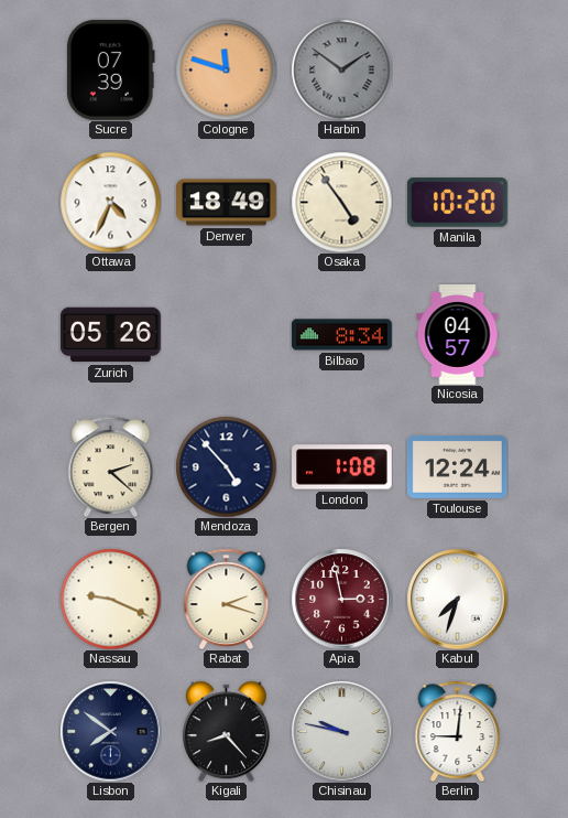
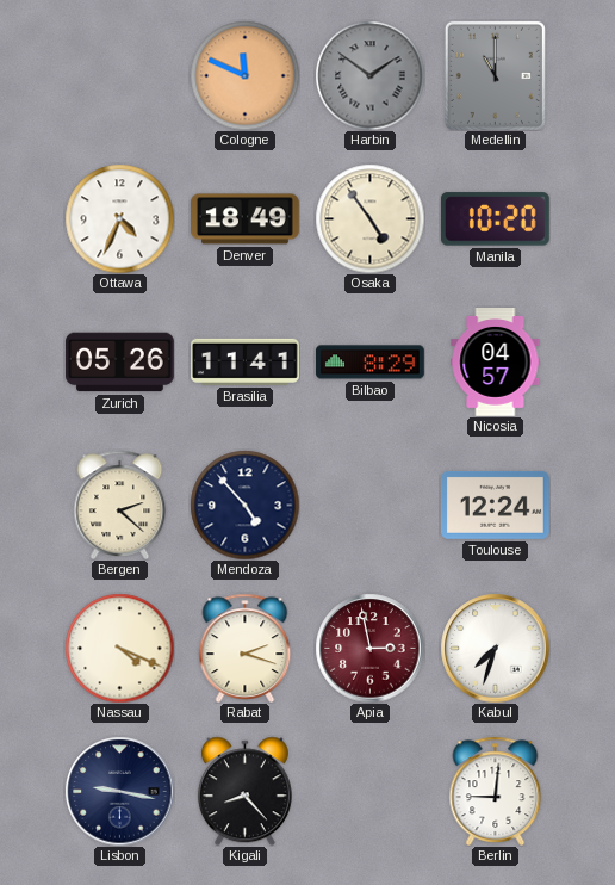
Sucre: 07:39 -> none (111, 69)
Cologne: 11:48 -> 11:49 (244, 75)
Medellin: none -> 11:00 (495, 75)
Brasilia: none -> 11:41 (246, 361)
Bilbao: 8:34 -> 8:29 (371, 363)
London: 1:08 -> none (342, 467)
Nassau: 9:19 -> 4:19 (119, 648)
Lisbon: 7:51 -> 9:17 (119, 791)
Chisinau: 9:47 -> none (341, 731)
